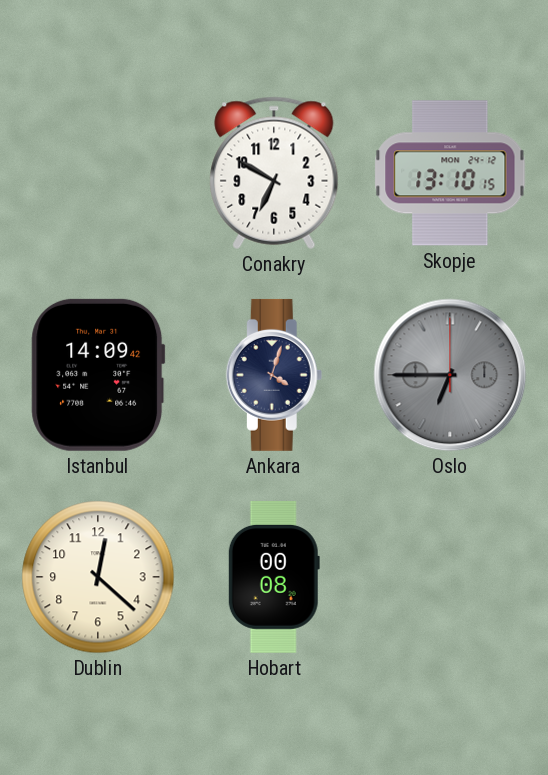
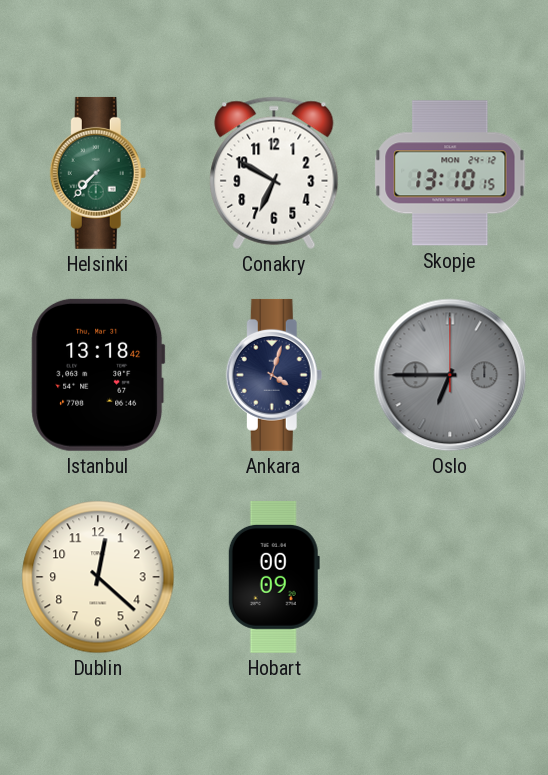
Helsinki: none -> 7:37 (98, 173)
Istanbul: 14:09 -> 13:18 (98, 375)
Hobart: 00:08 -> 00:09 (274, 577)
